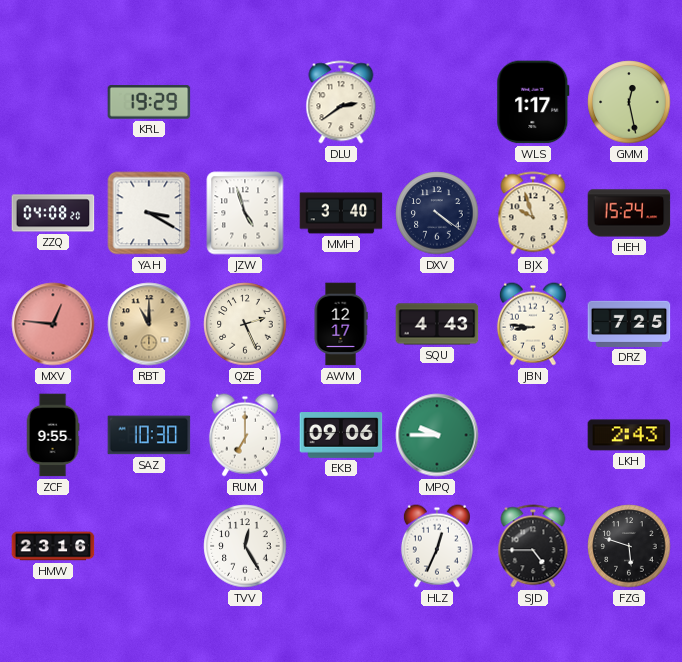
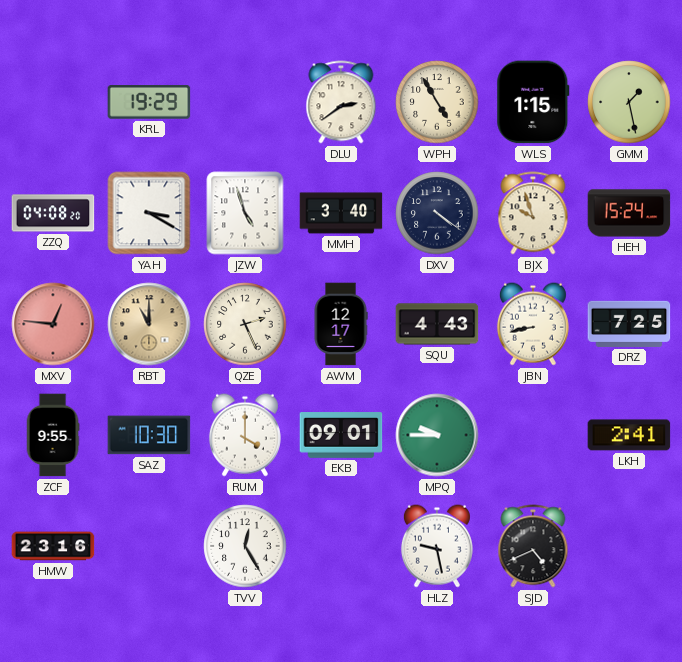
WPH: none -> 4:55 (437, 102)
WLS: 1:17 -> 1:15 (533, 102)
GMM: 12:28 -> 1:28 (629, 102)
JBN: 8:46 -> 8:43 (533, 324)
RUM: 7:00 -> 4:00 (245, 435)
EKB: 09:06 -> 09:01 (341, 435)
LKH: 2:43 -> 2:41 (629, 435)
HLZ: 12:34 -> 9:28 (437, 546)
SJD: 4:45 -> 4:41 (533, 546)
FZG: 5:48 -> none (629, 546)
